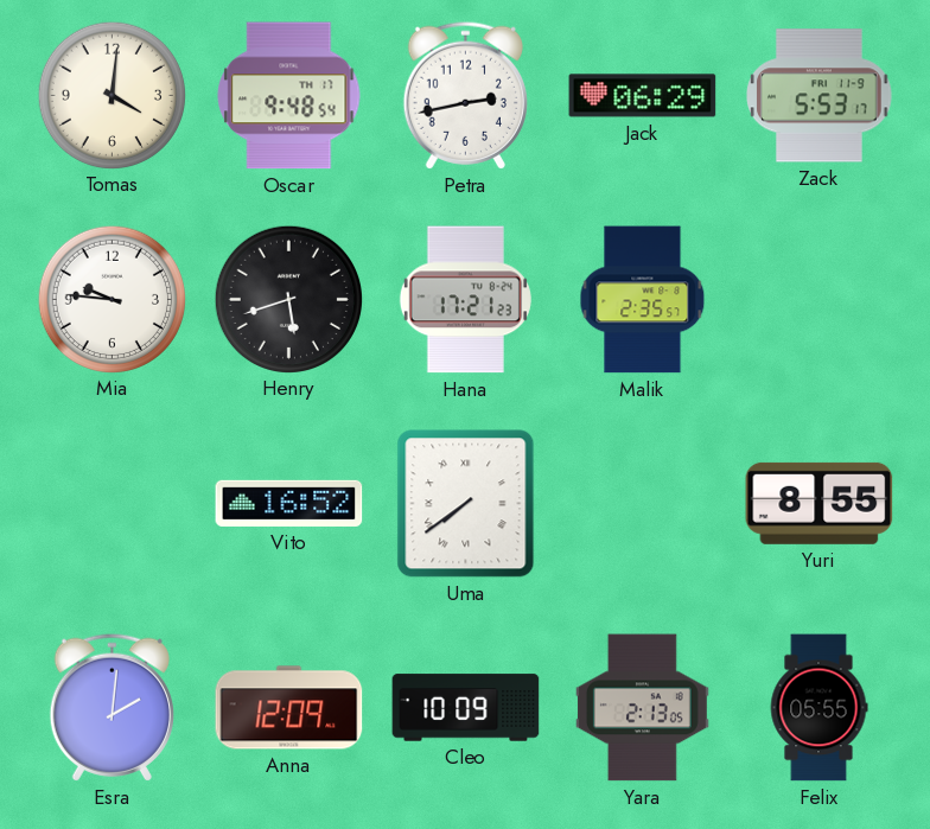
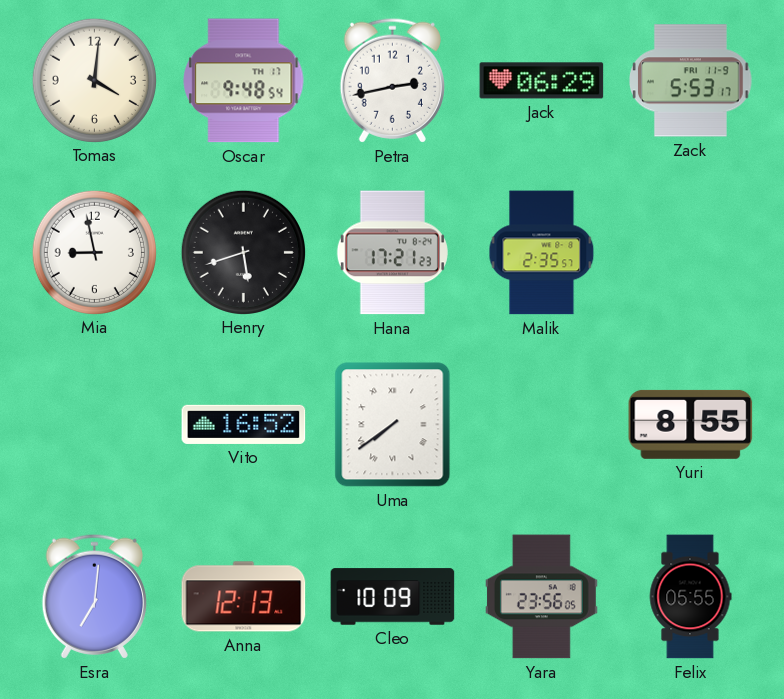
Mia: 9:46 -> 8:58 (94, 252)
Esra: 2:01 -> 7:01 (94, 596)
Anna: 12:09 -> 12:13 (244, 597)
Yara: 2:13 -> 23:56 (541, 597)
